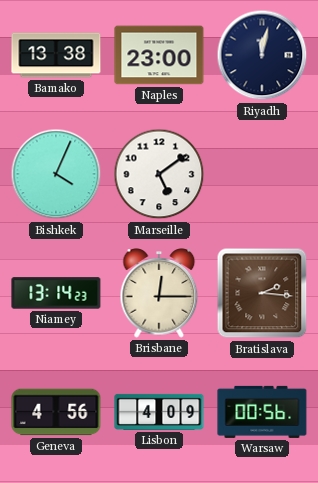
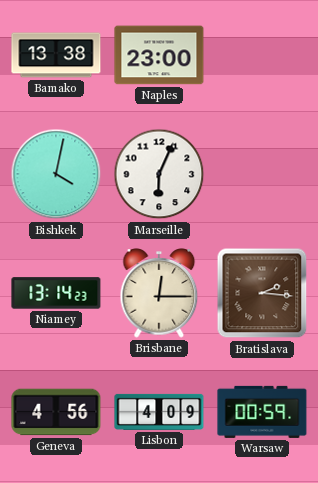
Riyadh: 12:02 -> none (262, 55)
Bishkek: 4:04 -> 4:02 (56, 174)
Marseille: 5:09 -> 6:04 (159, 174)
Warsaw: 00:56 -> 00:59 (262, 412)
